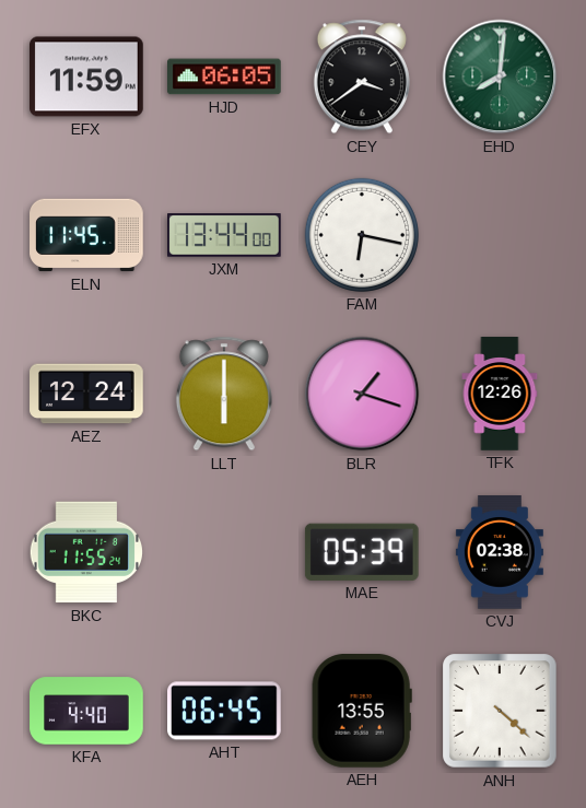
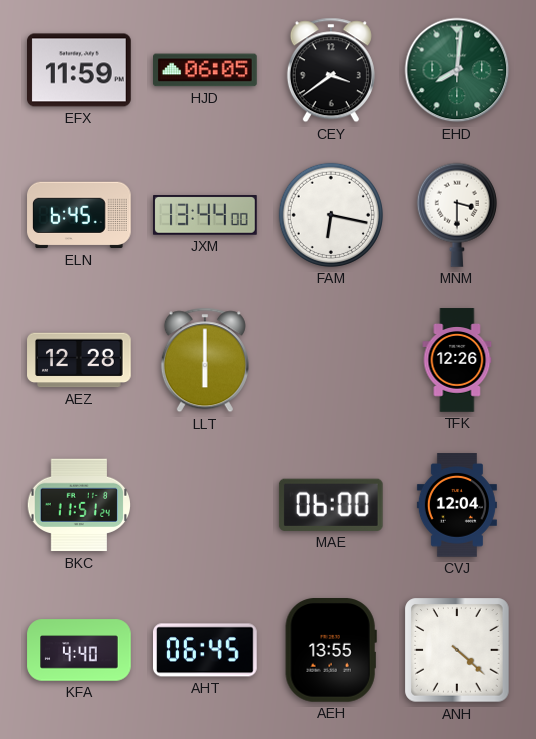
ELN: 11:45 -> 6:45 (79, 215)
MNM: none -> 3:30 (457, 215)
AEZ: 12:24 -> 12:28 (79, 360)
BLR: 1:18 -> none (362, 394)
BKC: 11:55 -> 11:51 (78, 505)
MAE: 05:39 -> 06:00 (331, 505)
CVJ: 02:38 -> 12:04 (457, 505)
